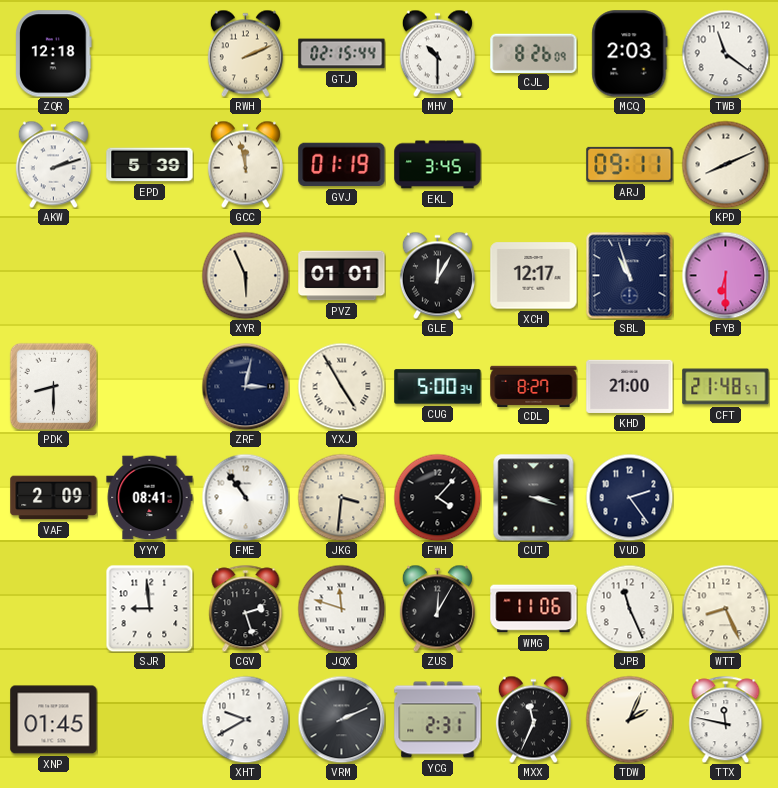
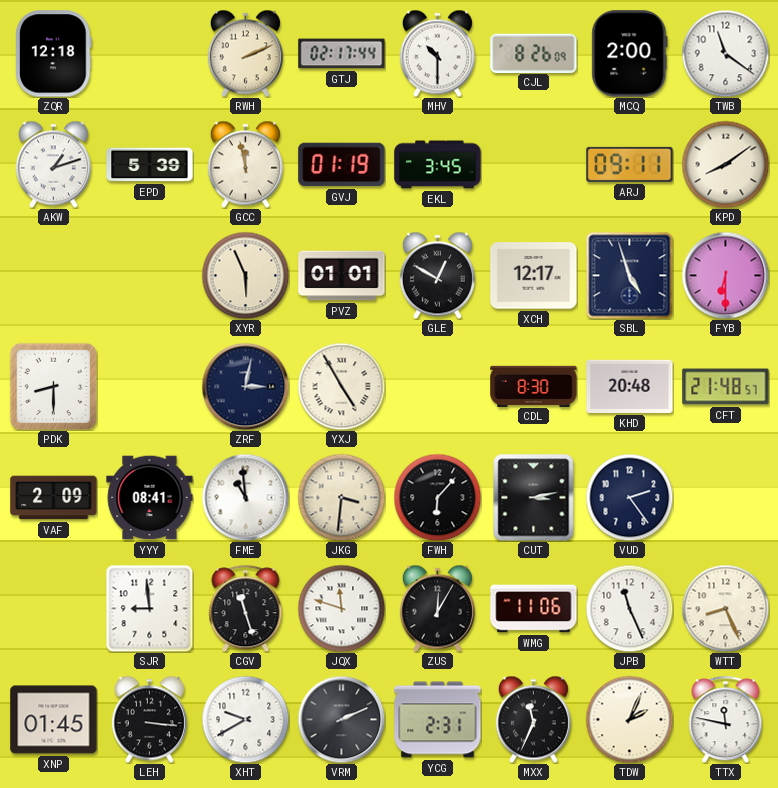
GTJ: 02:15 -> 02:17 (342, 54)
MCQ: 2:03 -> 2:00 (630, 54)
AKW: 2:12 -> 1:12 (53, 164)
KPD: 8:11 -> 8:09 (725, 164)
GLE: 12:05 -> 12:50 (437, 275)
SBL: 10:57 -> 4:57 (629, 275)
CUG: 5:00 -> none (438, 387)
CDL: 8:27 -> 8:30 (534, 386)
KHD: 21:00 -> 20:48 (630, 386)
FME: 10:54 -> 10:59 (245, 497)
FWH: 4:07 -> 6:07 (437, 497)
CUT: 3:18 -> 3:13 (534, 497)
CGV: 2:27 -> 11:27 (246, 608)
LEH: none -> 3:16 (149, 719)
